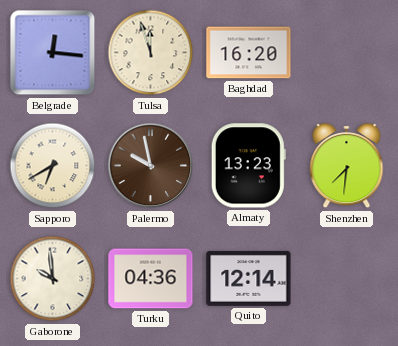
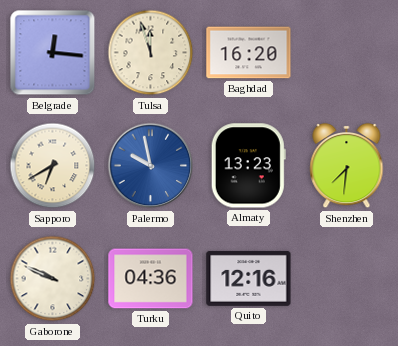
Palermo dial: brown -> blue (151, 166)
Gaborone: 9:59 -> 9:49 (53, 279)
Quito: 12:14 -> 12:16 (249, 278)
